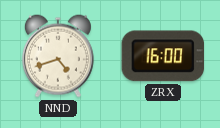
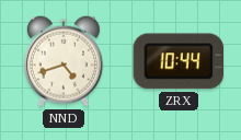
ZRX: 16:00 -> 10:44 (179, 61)
